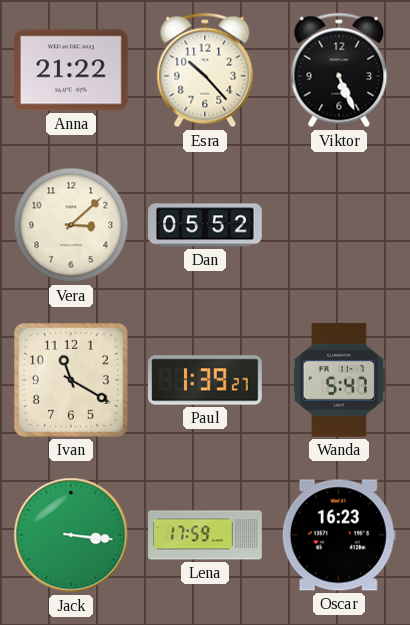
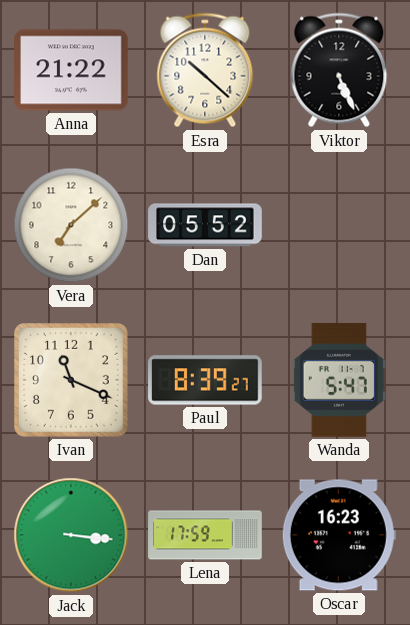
Esra: 10:23 -> 10:22 (205, 70)
Vera: 3:08 -> 7:08 (71, 225)
Ivan: 11:20 -> 11:19 (72, 381)
Paul: 1:39 -> 8:39 (205, 380)
